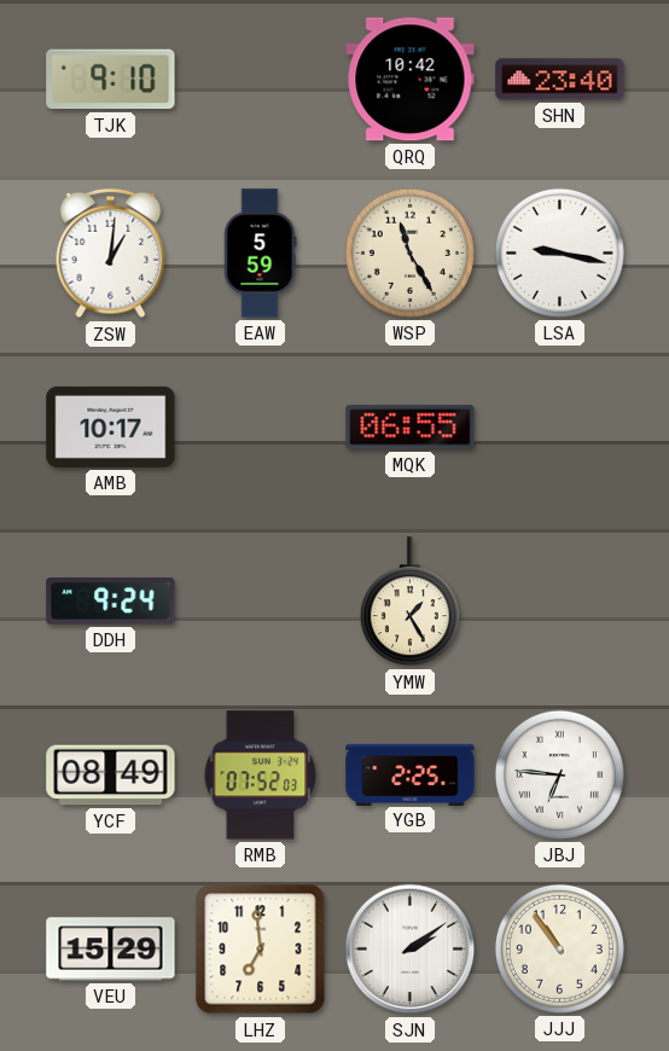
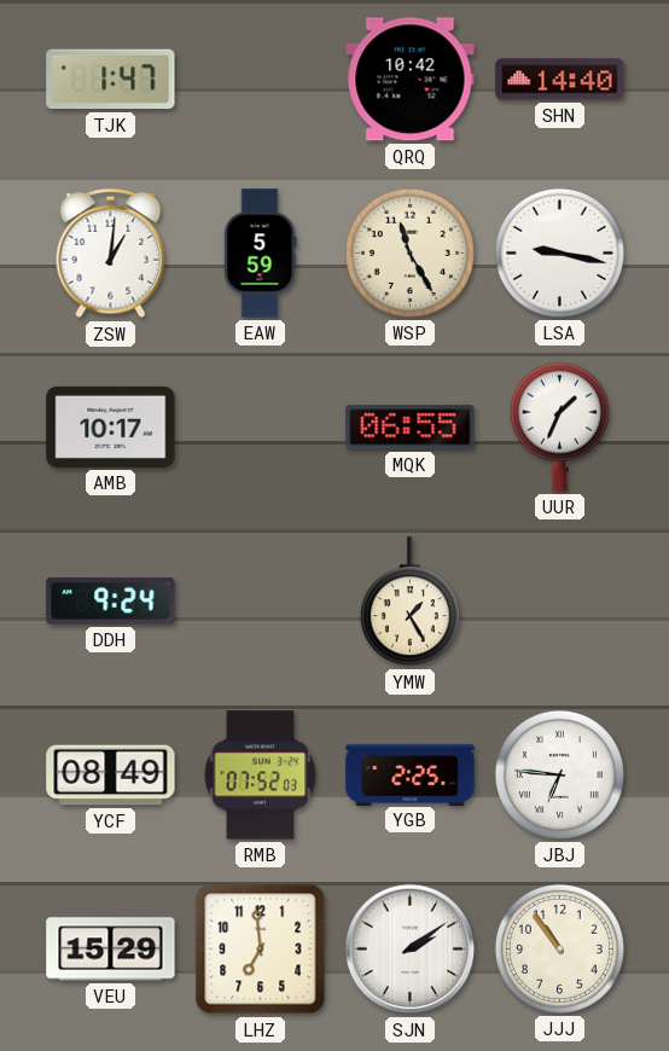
TJK: 9:10 -> 1:47 (111, 80)
SHN: 23:40 -> 14:40 (560, 80)
UUR: none -> 1:34 (559, 426)
